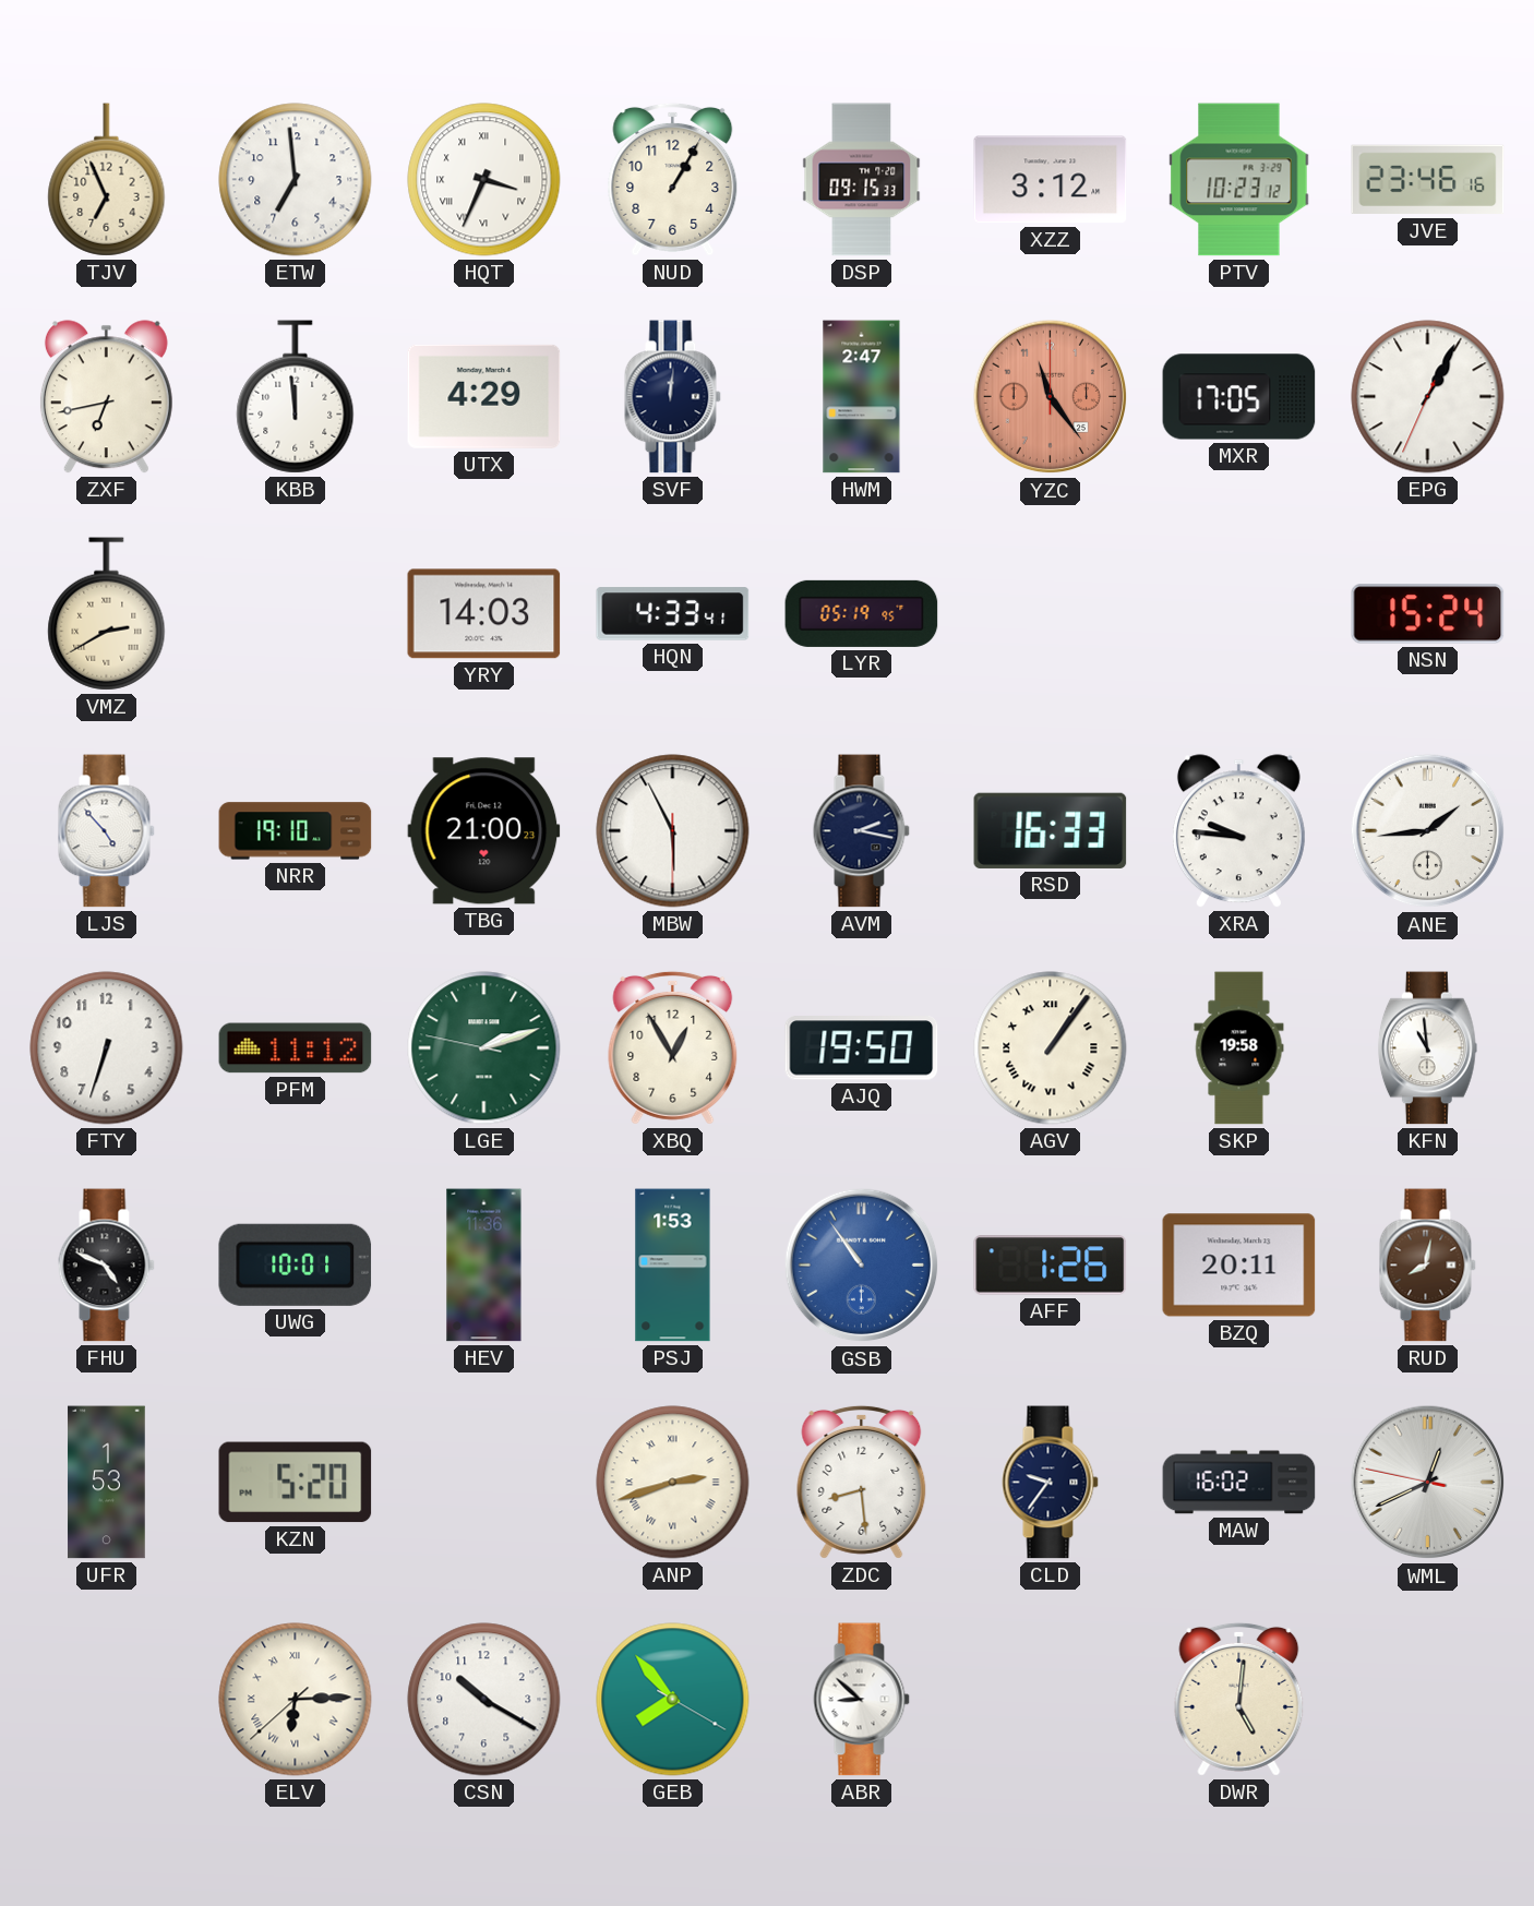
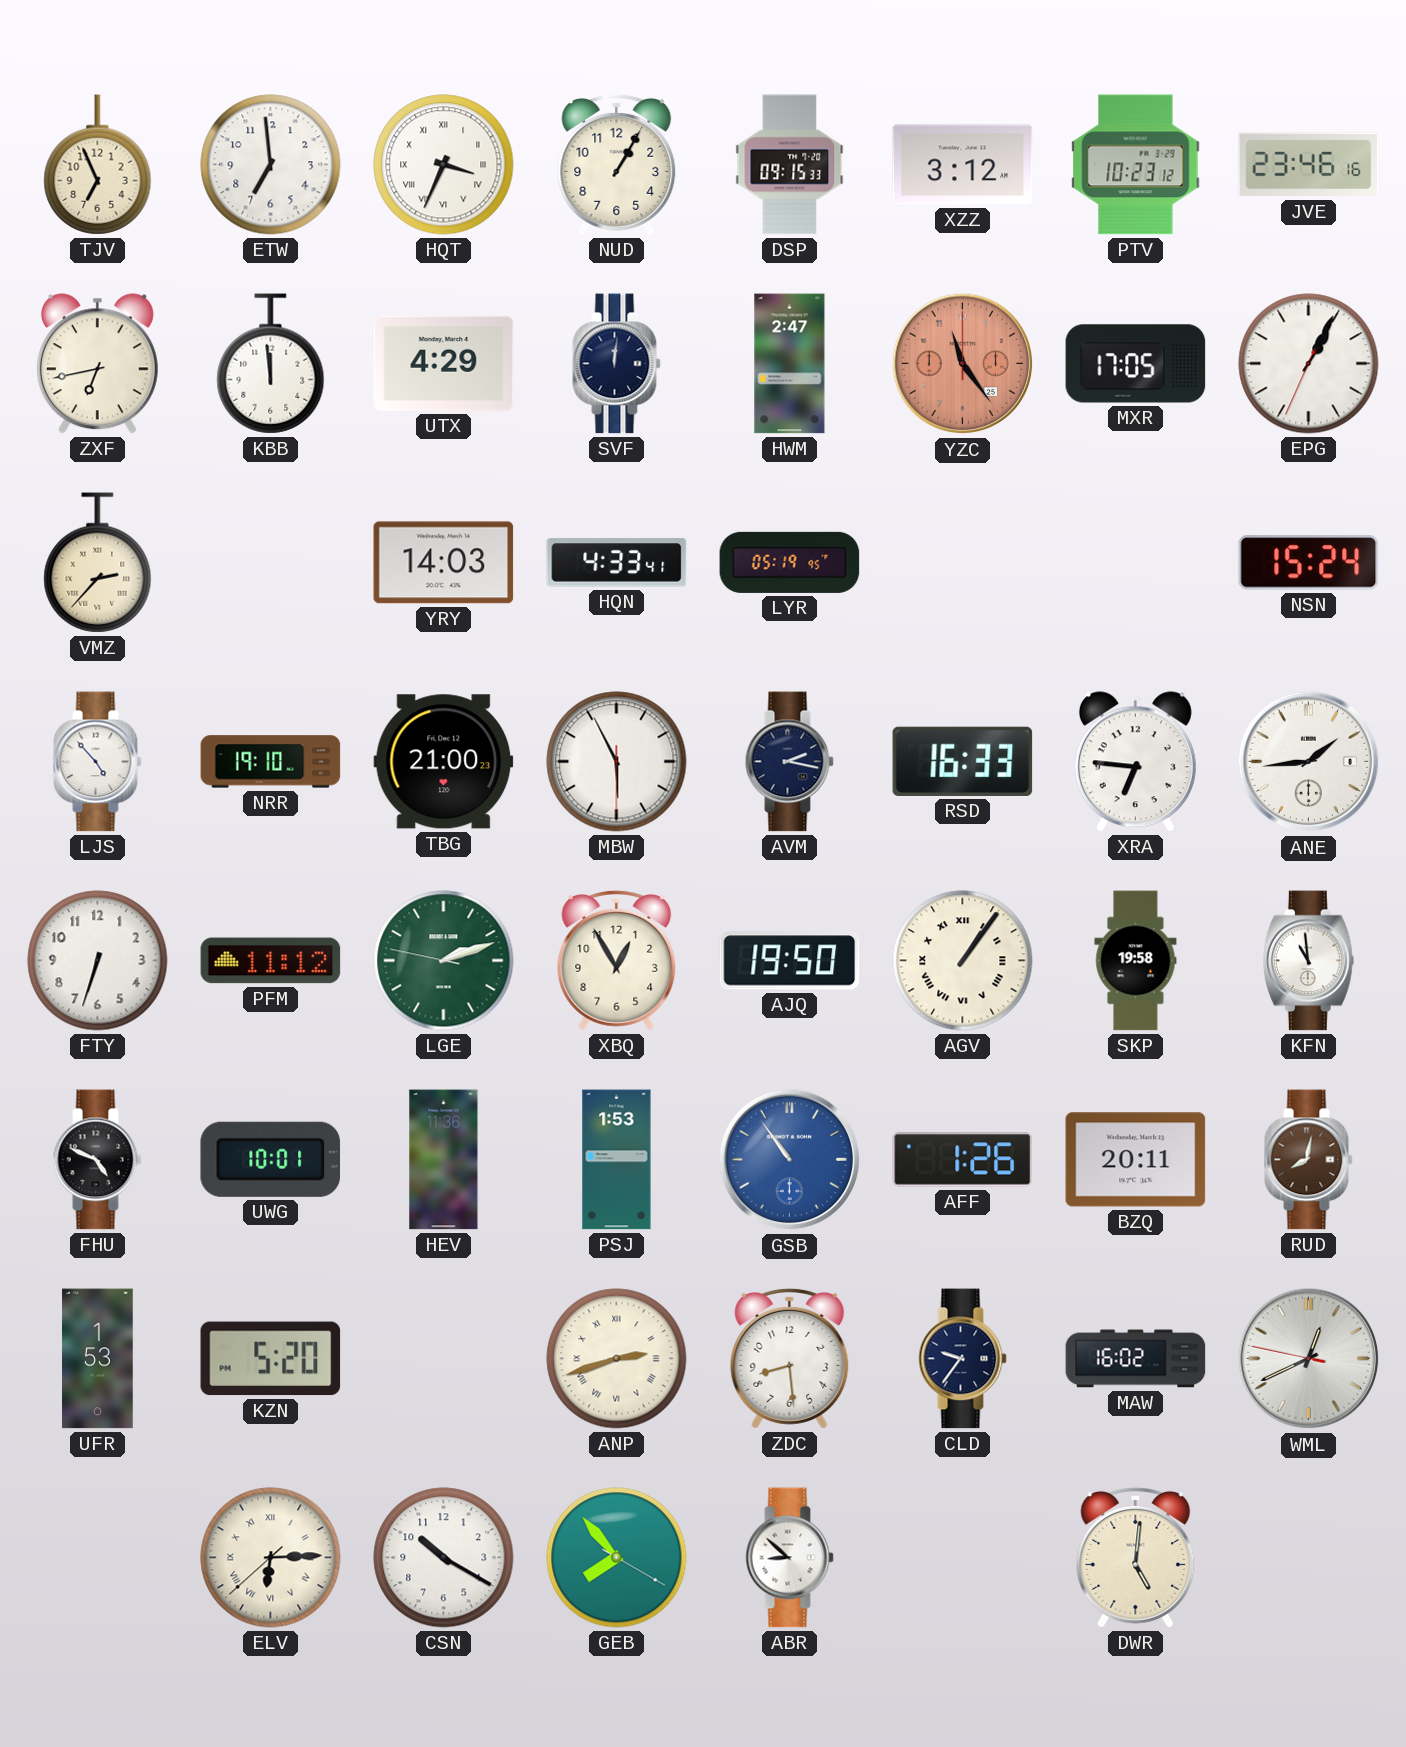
VMZ: 2:40 -> 2:37 (98, 563)
XRA: 9:46 -> 6:46 (1135, 762)
